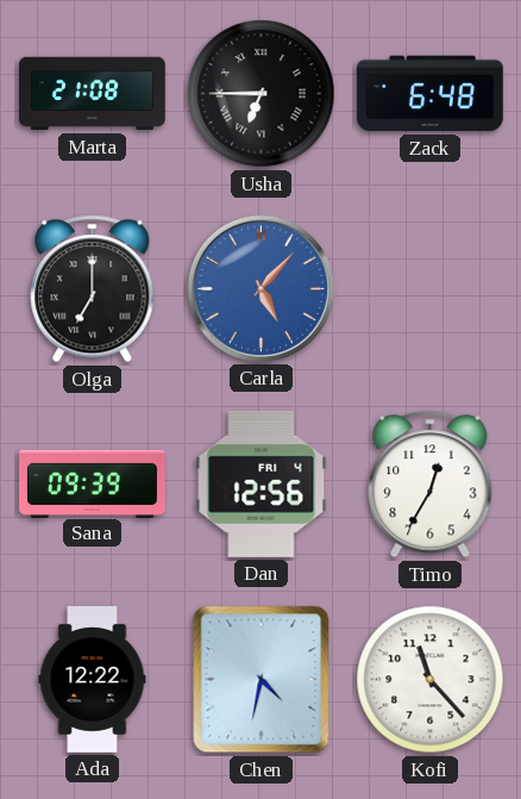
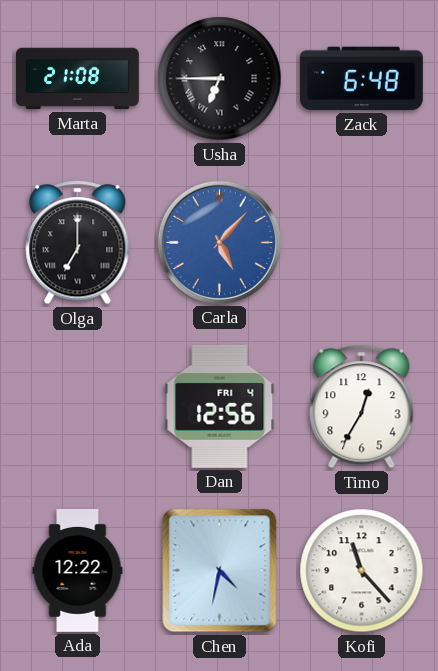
Sana: 09:39 -> none (93, 483)
